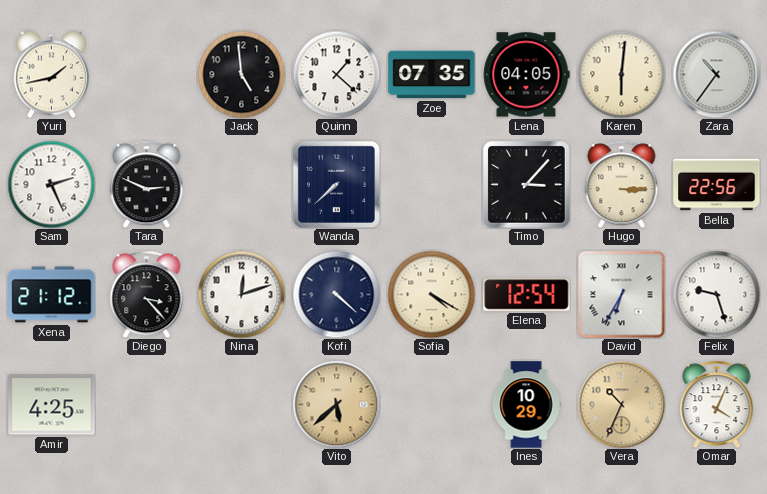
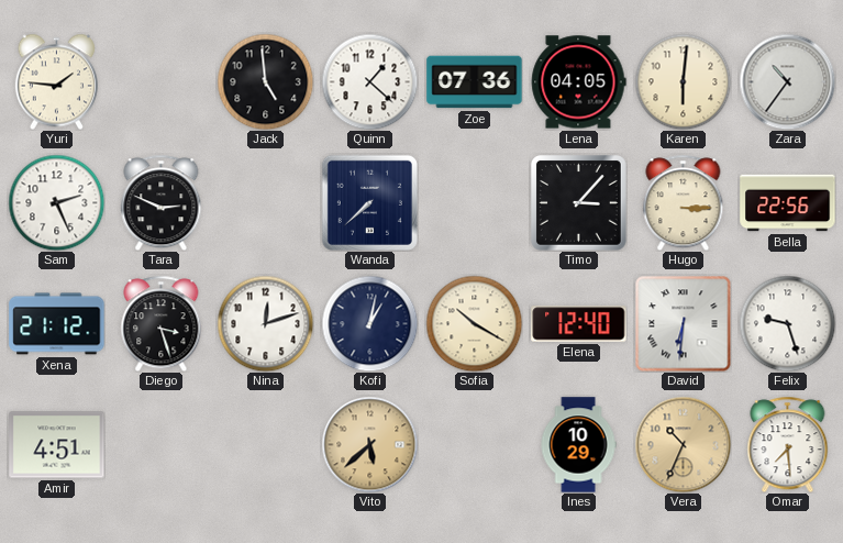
Yuri: 1:43 -> 1:46 (56, 81)
Zoe: 07:35 -> 07:36 (475, 82)
Diego: 3:23 -> 3:27 (162, 323)
Kofi: 4:22 -> 1:02 (369, 323)
Sofia: 4:20 -> 10:20 (474, 323)
Elena: 12:54 -> 12:40 (579, 324)
David: 6:35 -> 6:31 (683, 323)
Amir: 4:25 -> 4:51 (57, 445)
Omar: 4:04 -> 7:29 (788, 444)
